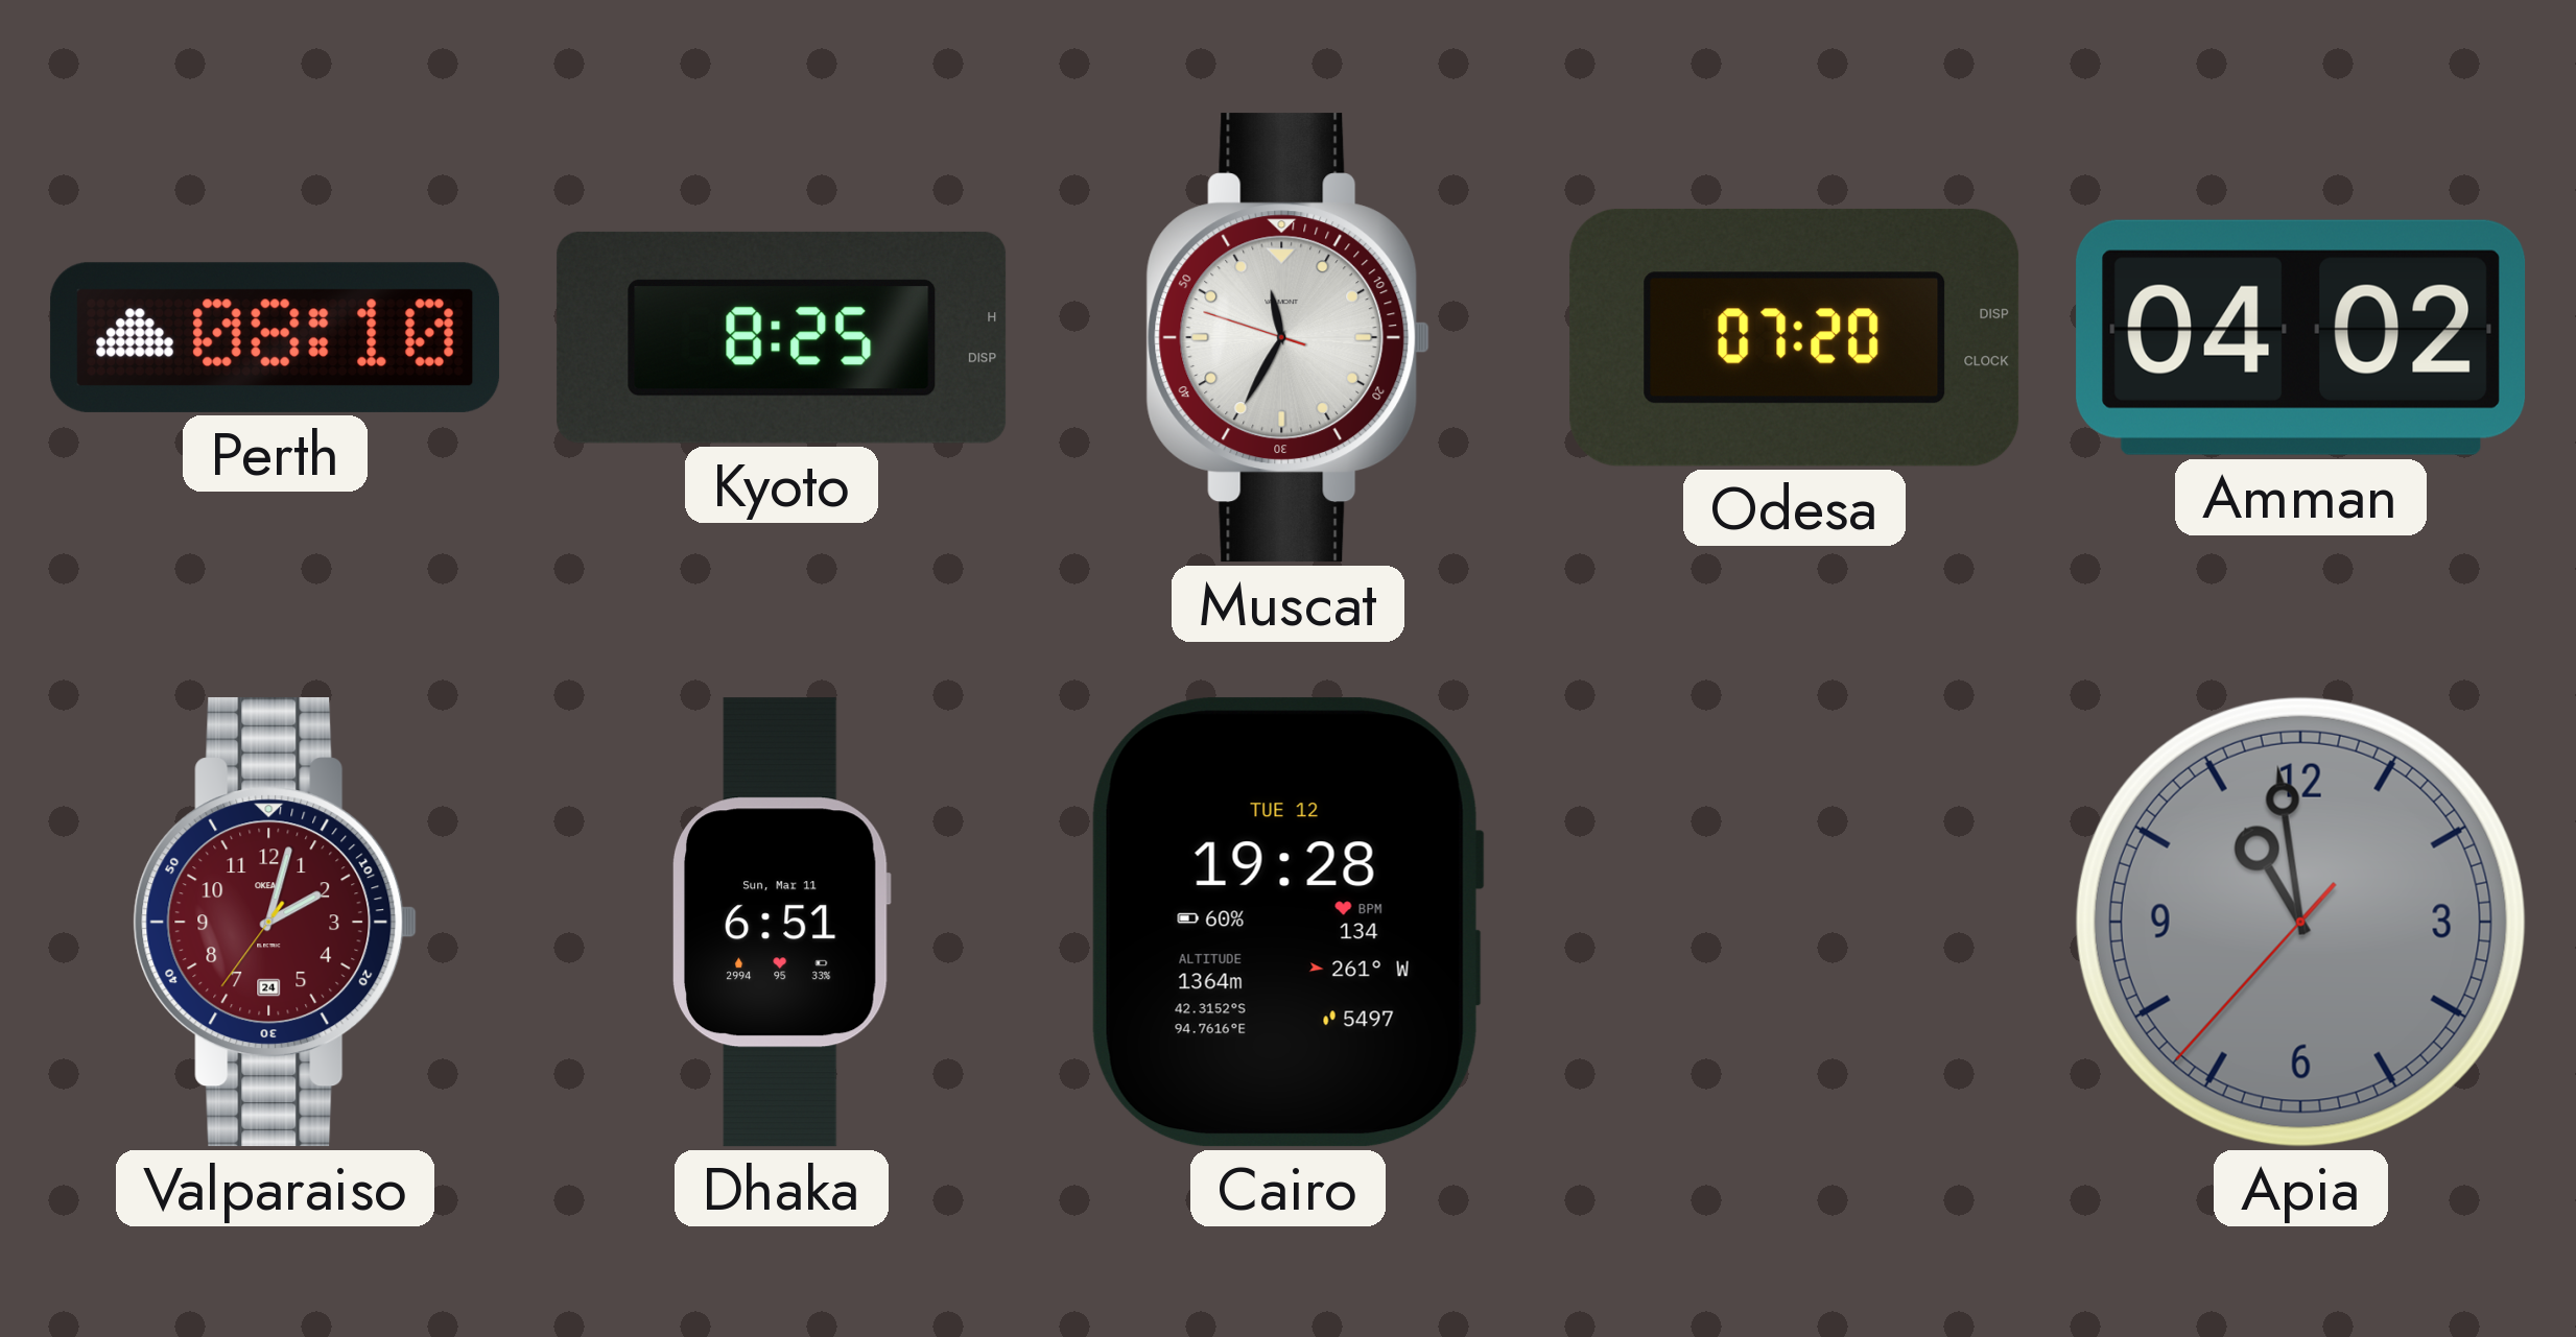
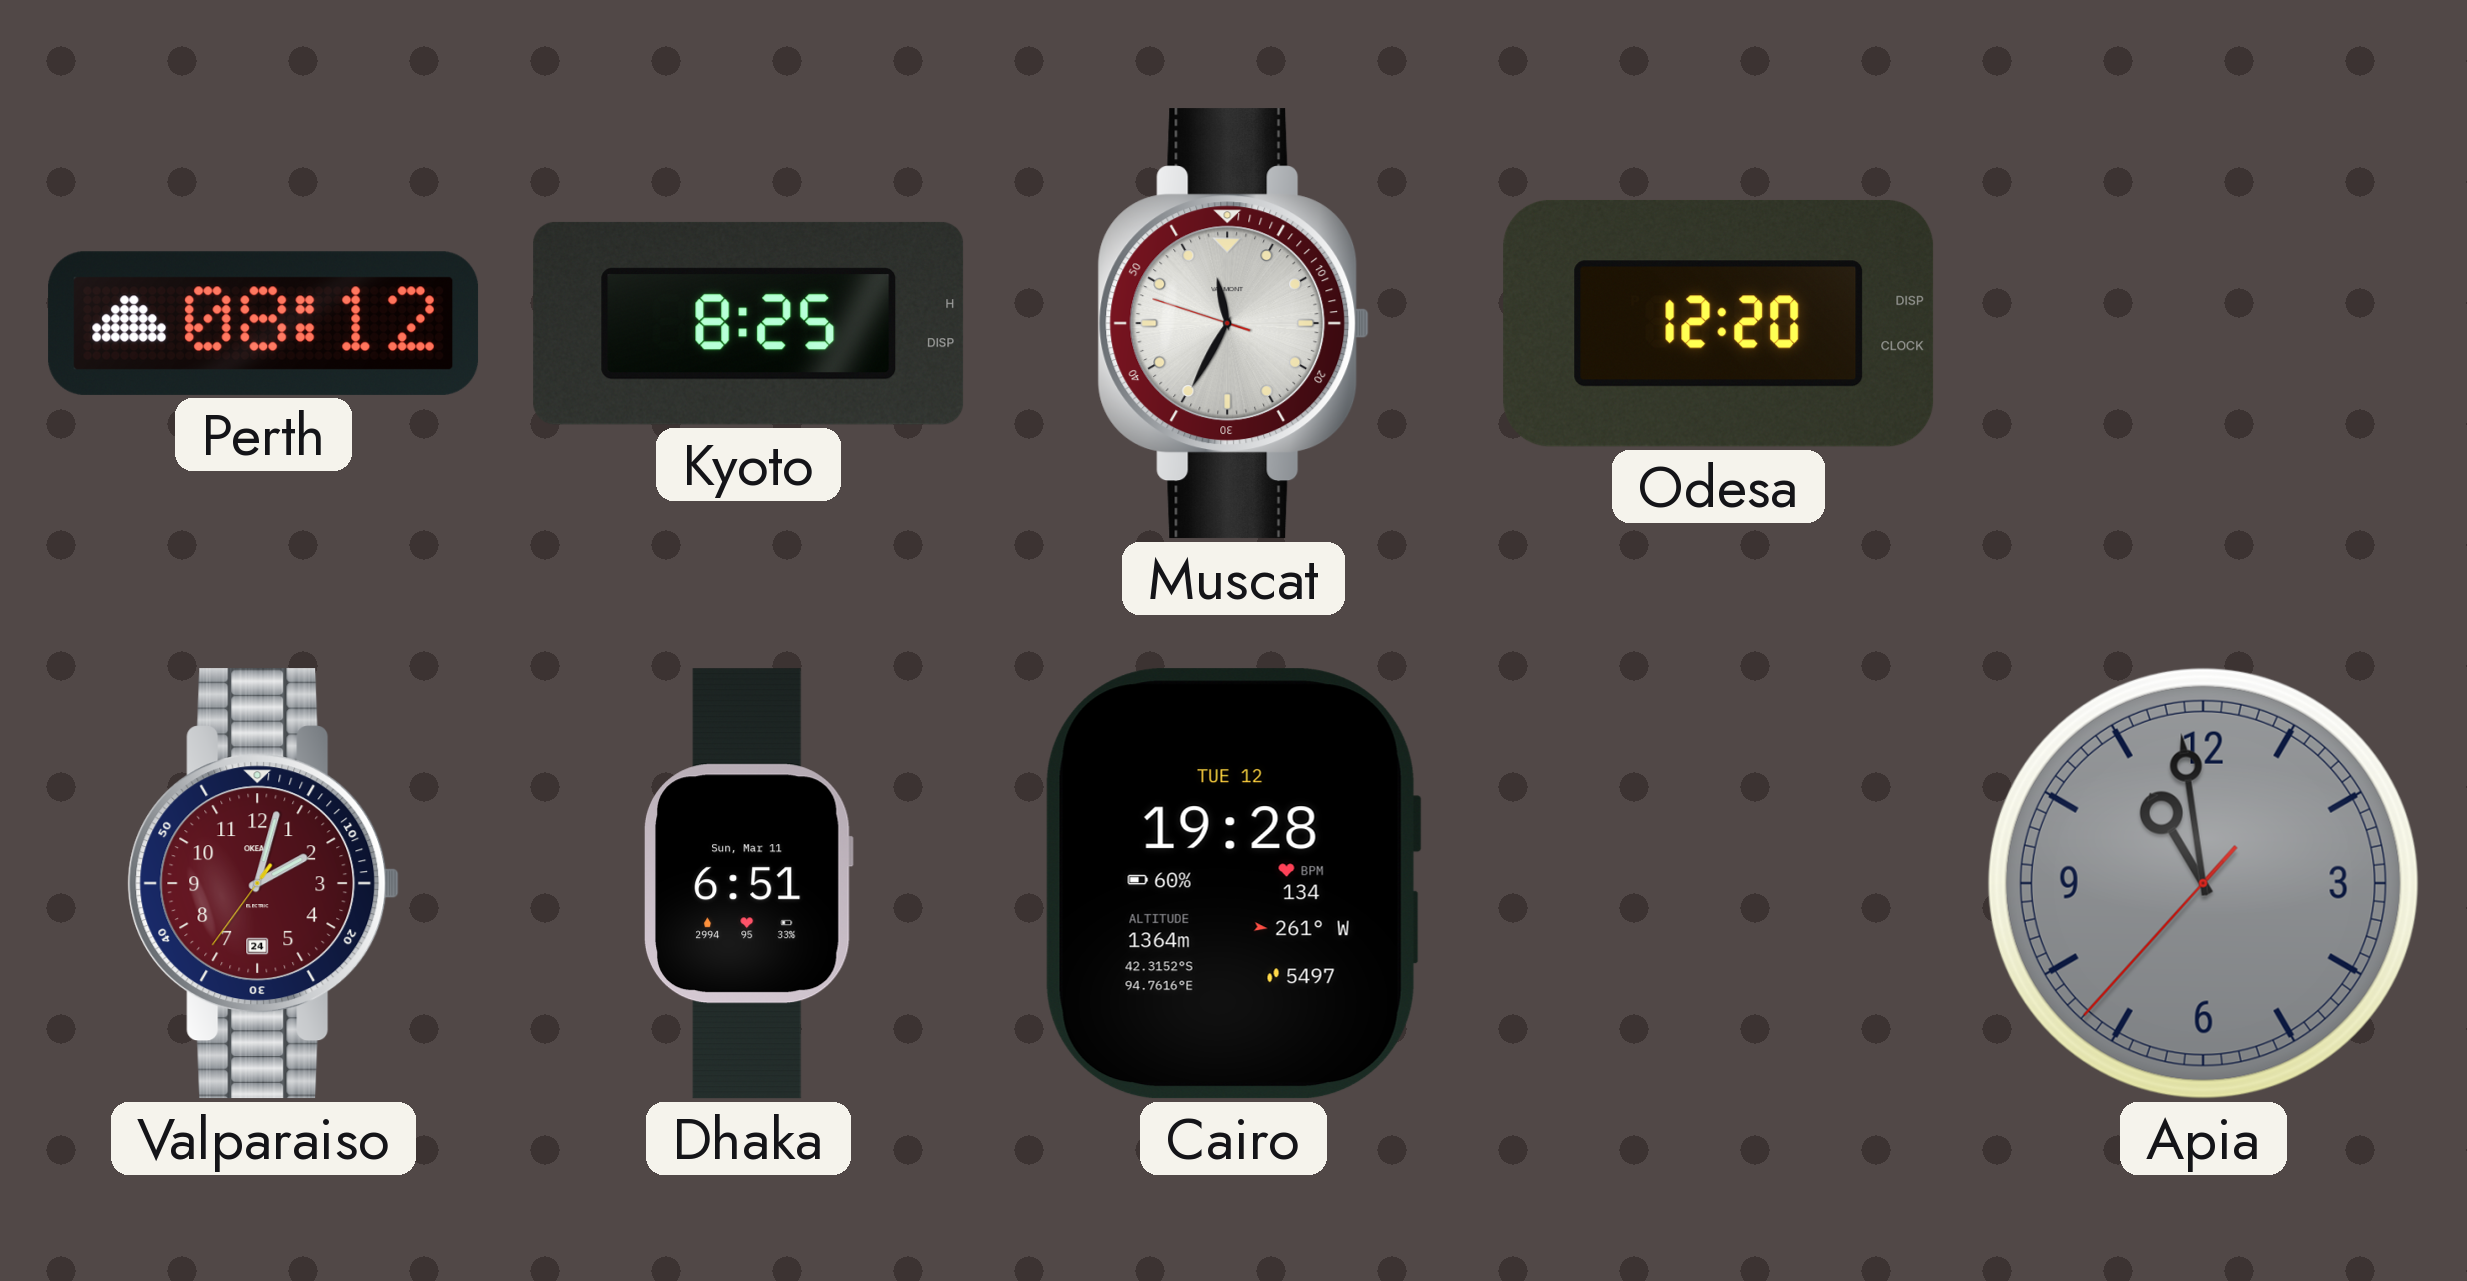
Perth: 08:10 -> 08:12 (264, 323)
Odesa: 07:20 -> 12:20 (1719, 323)
Amman: 04:02 -> none (2301, 337)
